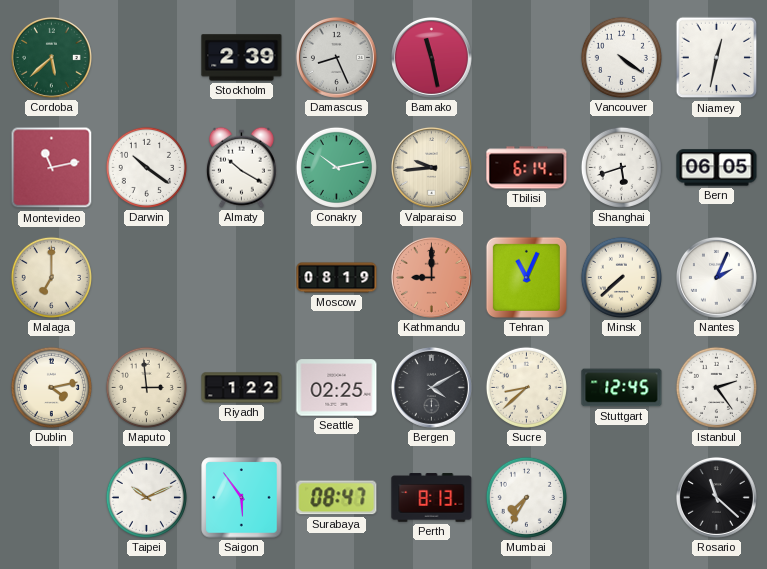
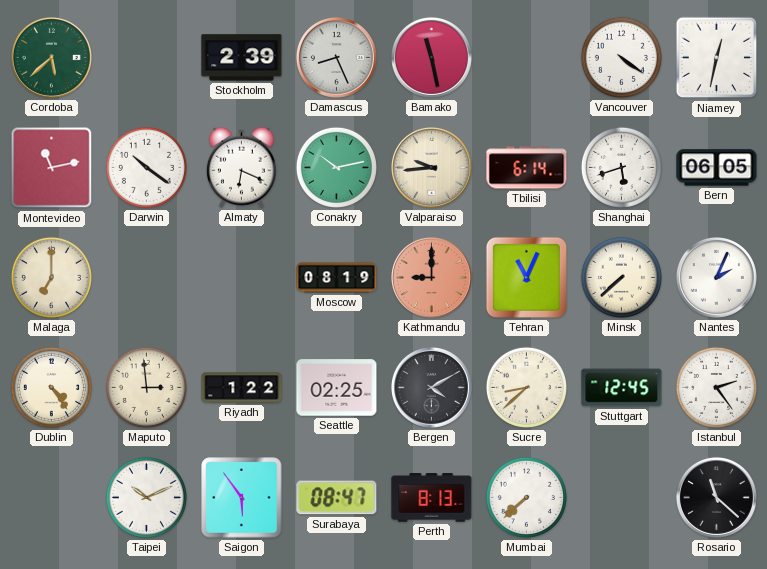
Almaty: 10:20 -> 6:19 (241, 167)
Dublin: 4:13 -> 4:24 (51, 387)
Mumbai: 7:35 -> 7:38 (526, 497)
